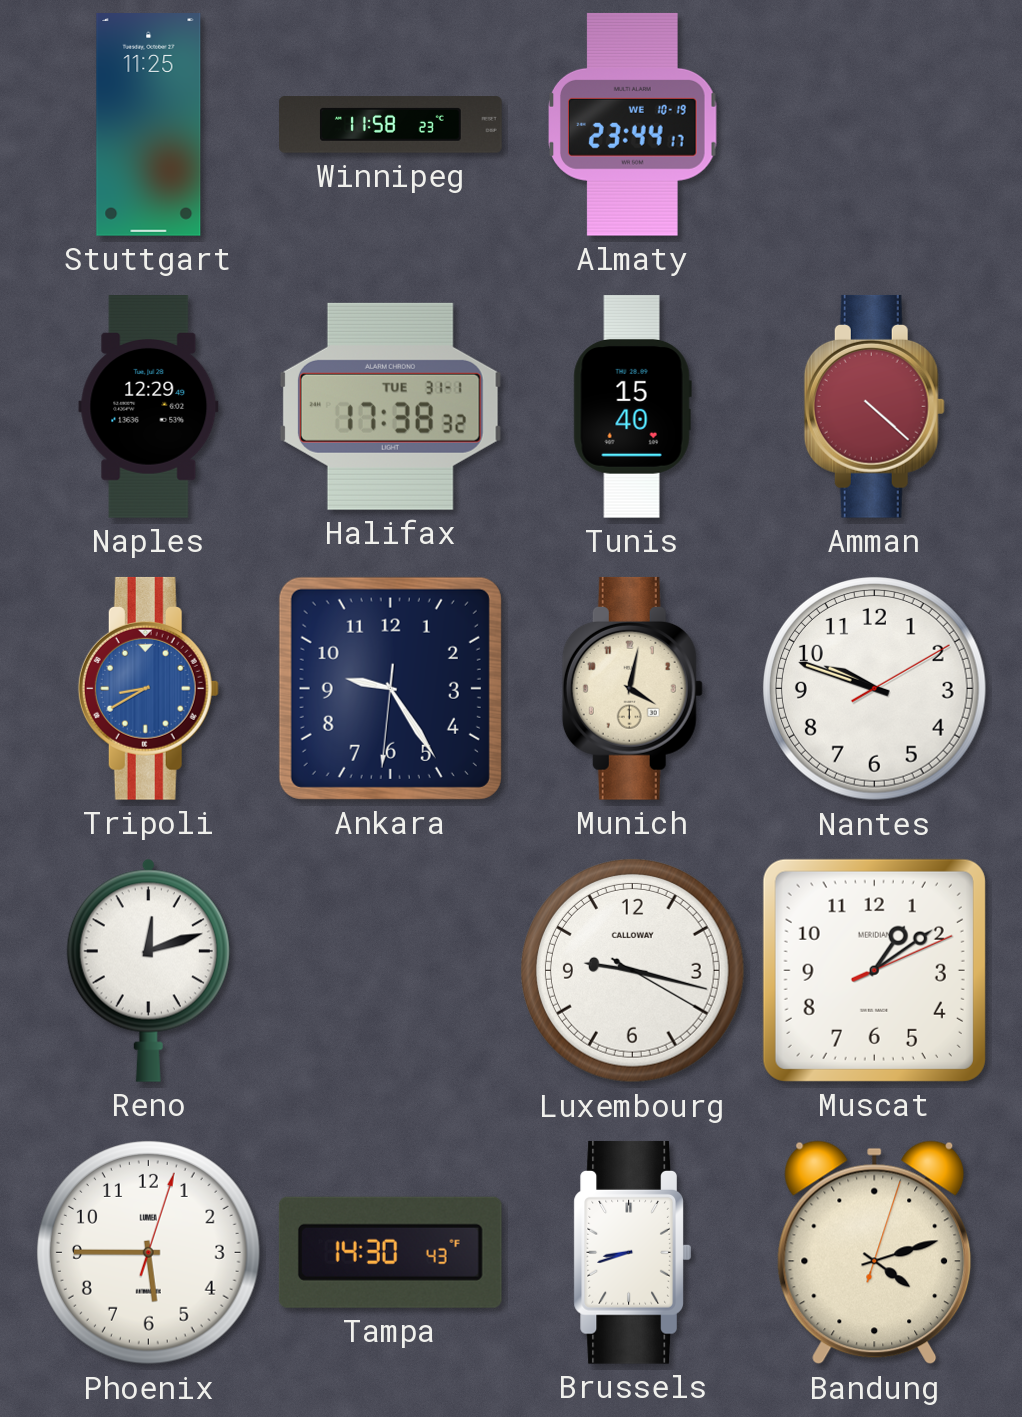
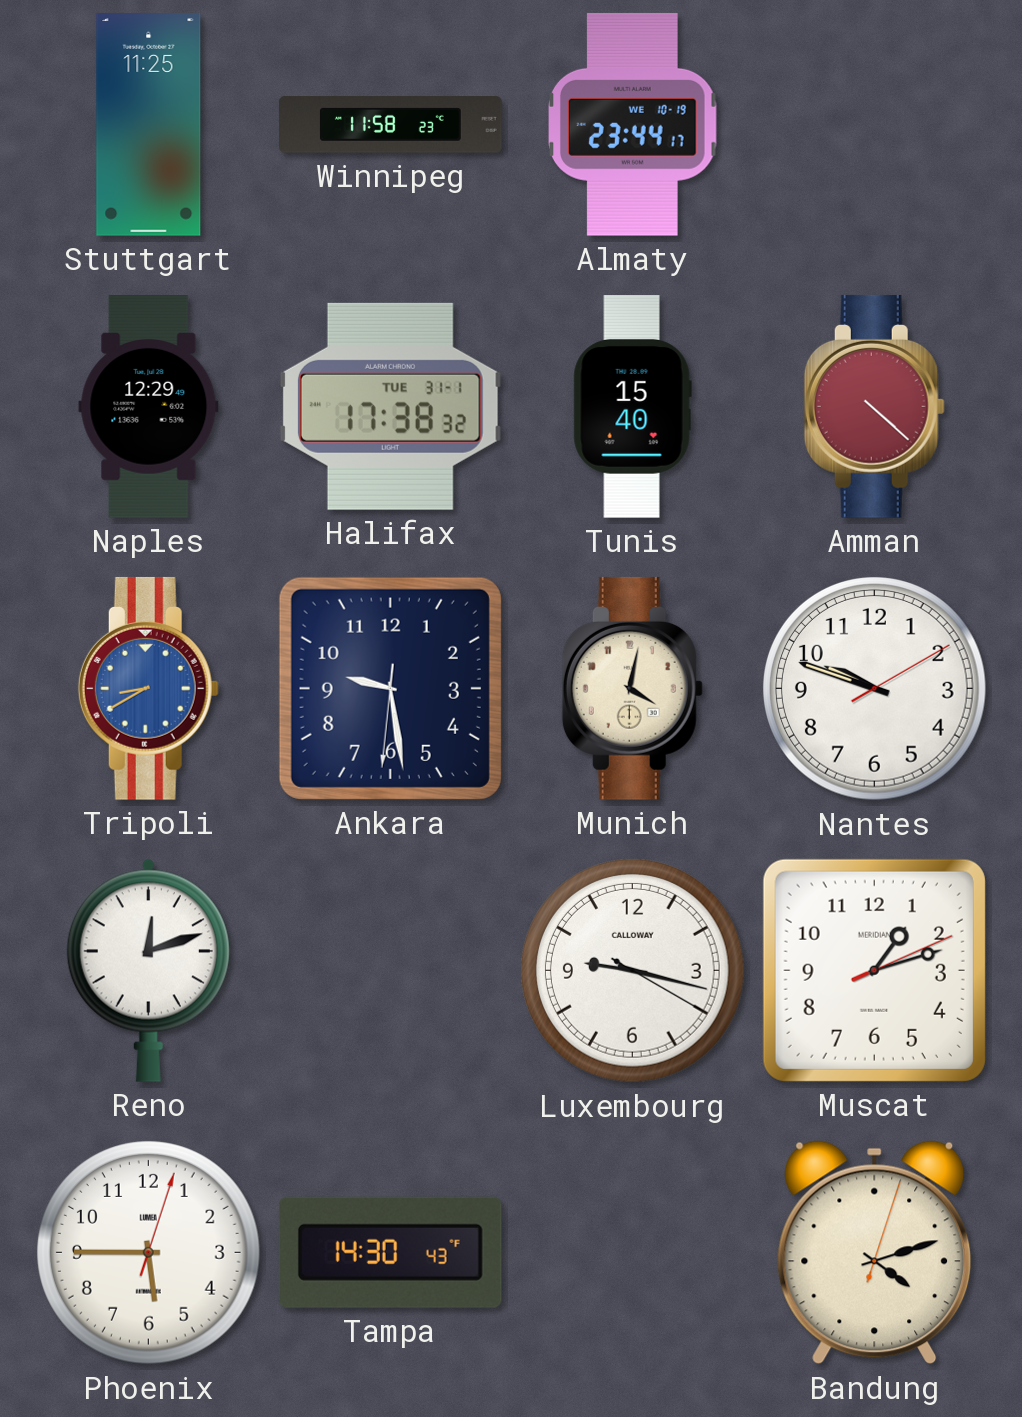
Ankara: 9:24 -> 9:28 (390, 688)
Muscat: 1:09 -> 1:12 (874, 970)
Brussels: 8:42 -> none (632, 1252)
